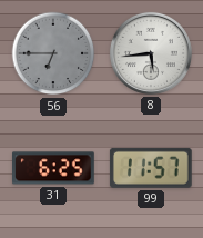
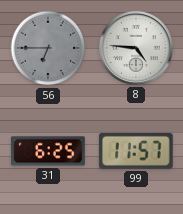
8: 5:44 -> 4:46 (136, 48)
